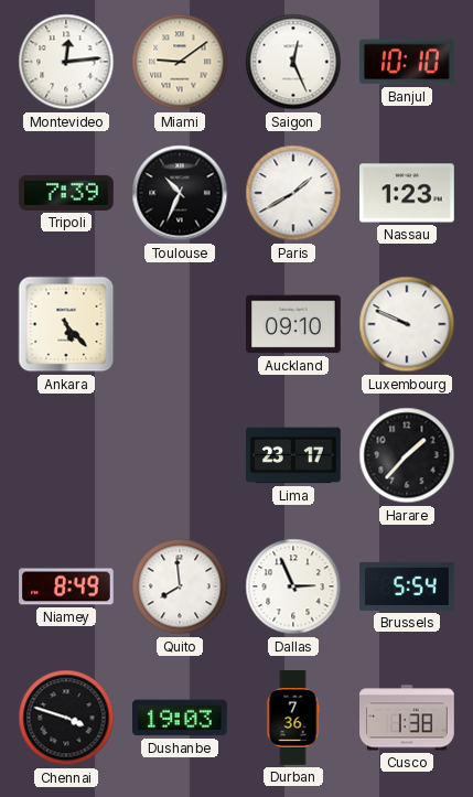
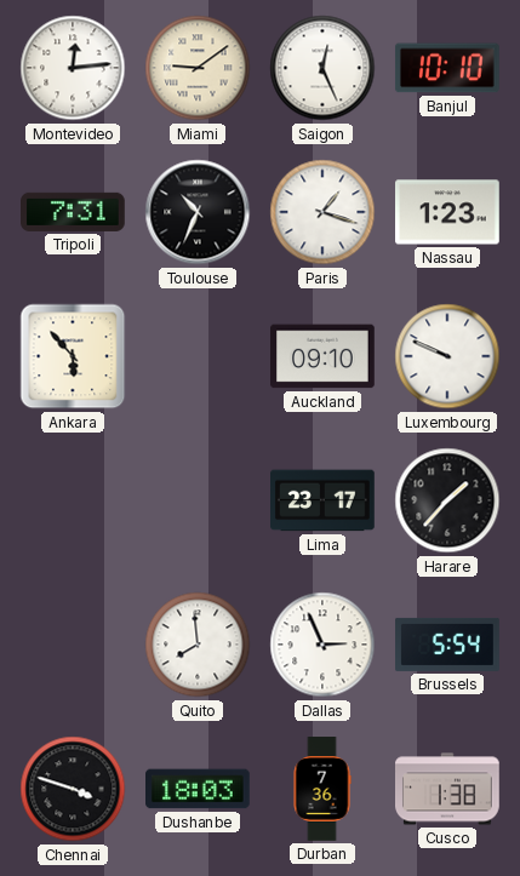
Tripoli: 7:39 -> 7:31 (74, 212)
Paris: 1:40 -> 1:18 (322, 212)
Ankara: 5:23 -> 5:53 (73, 356)
Niamey: 8:49 -> none (66, 586)
Dushanbe: 19:03 -> 18:03 (199, 789)
